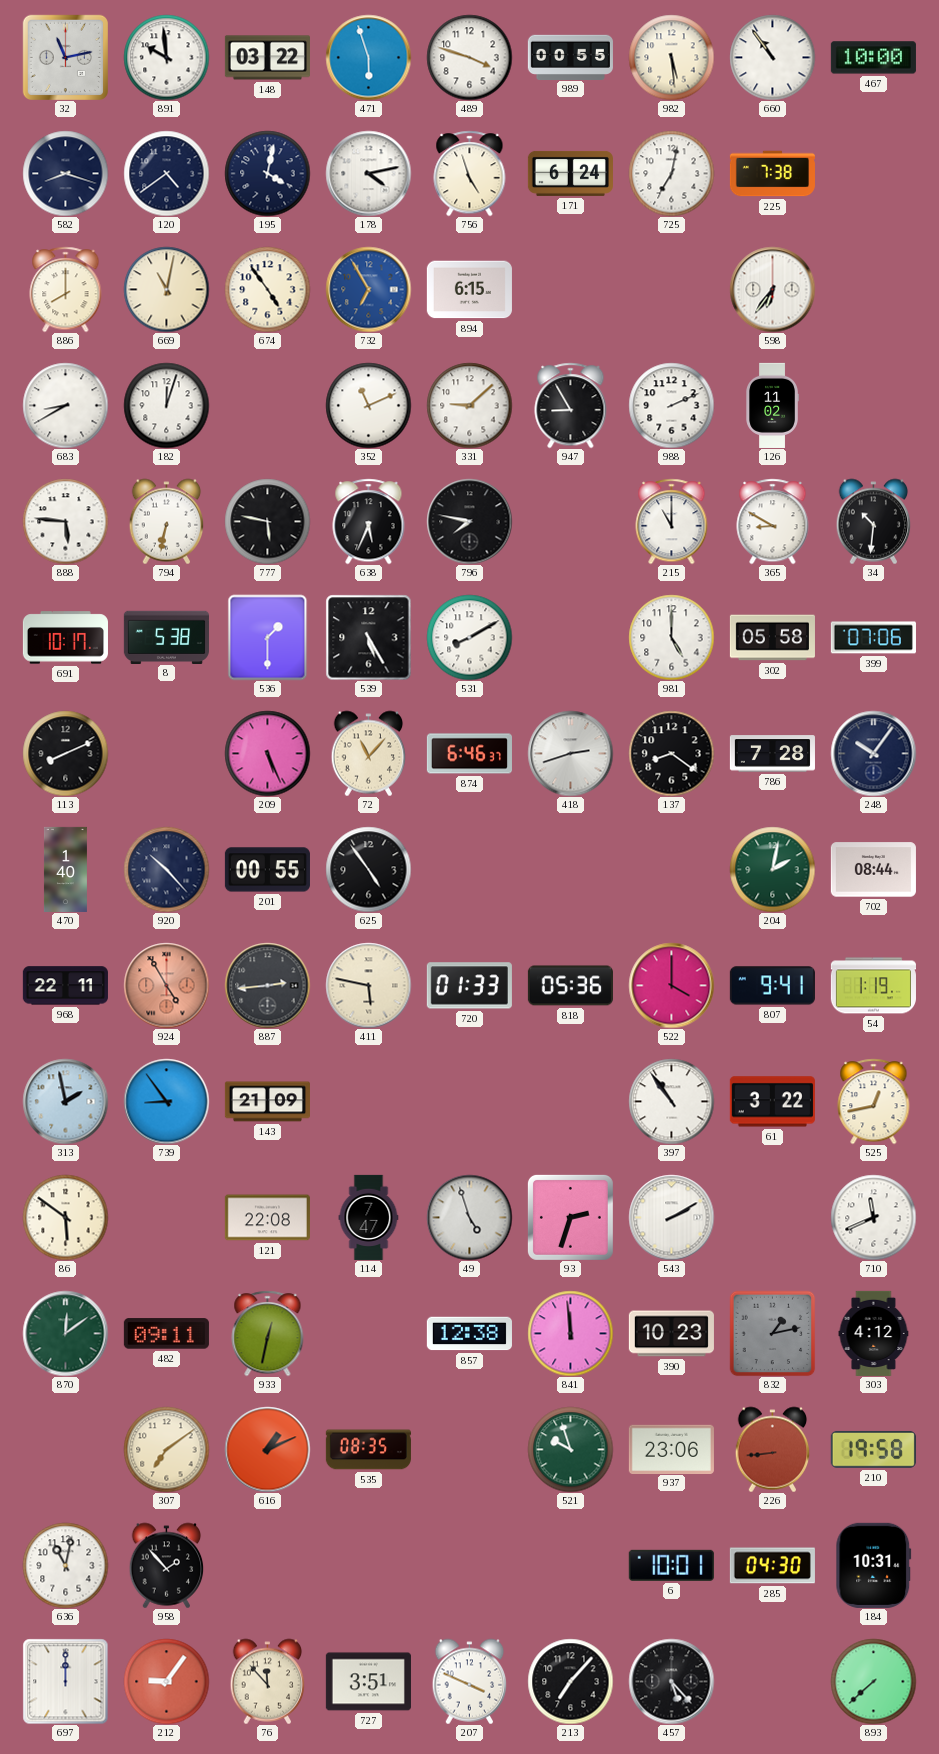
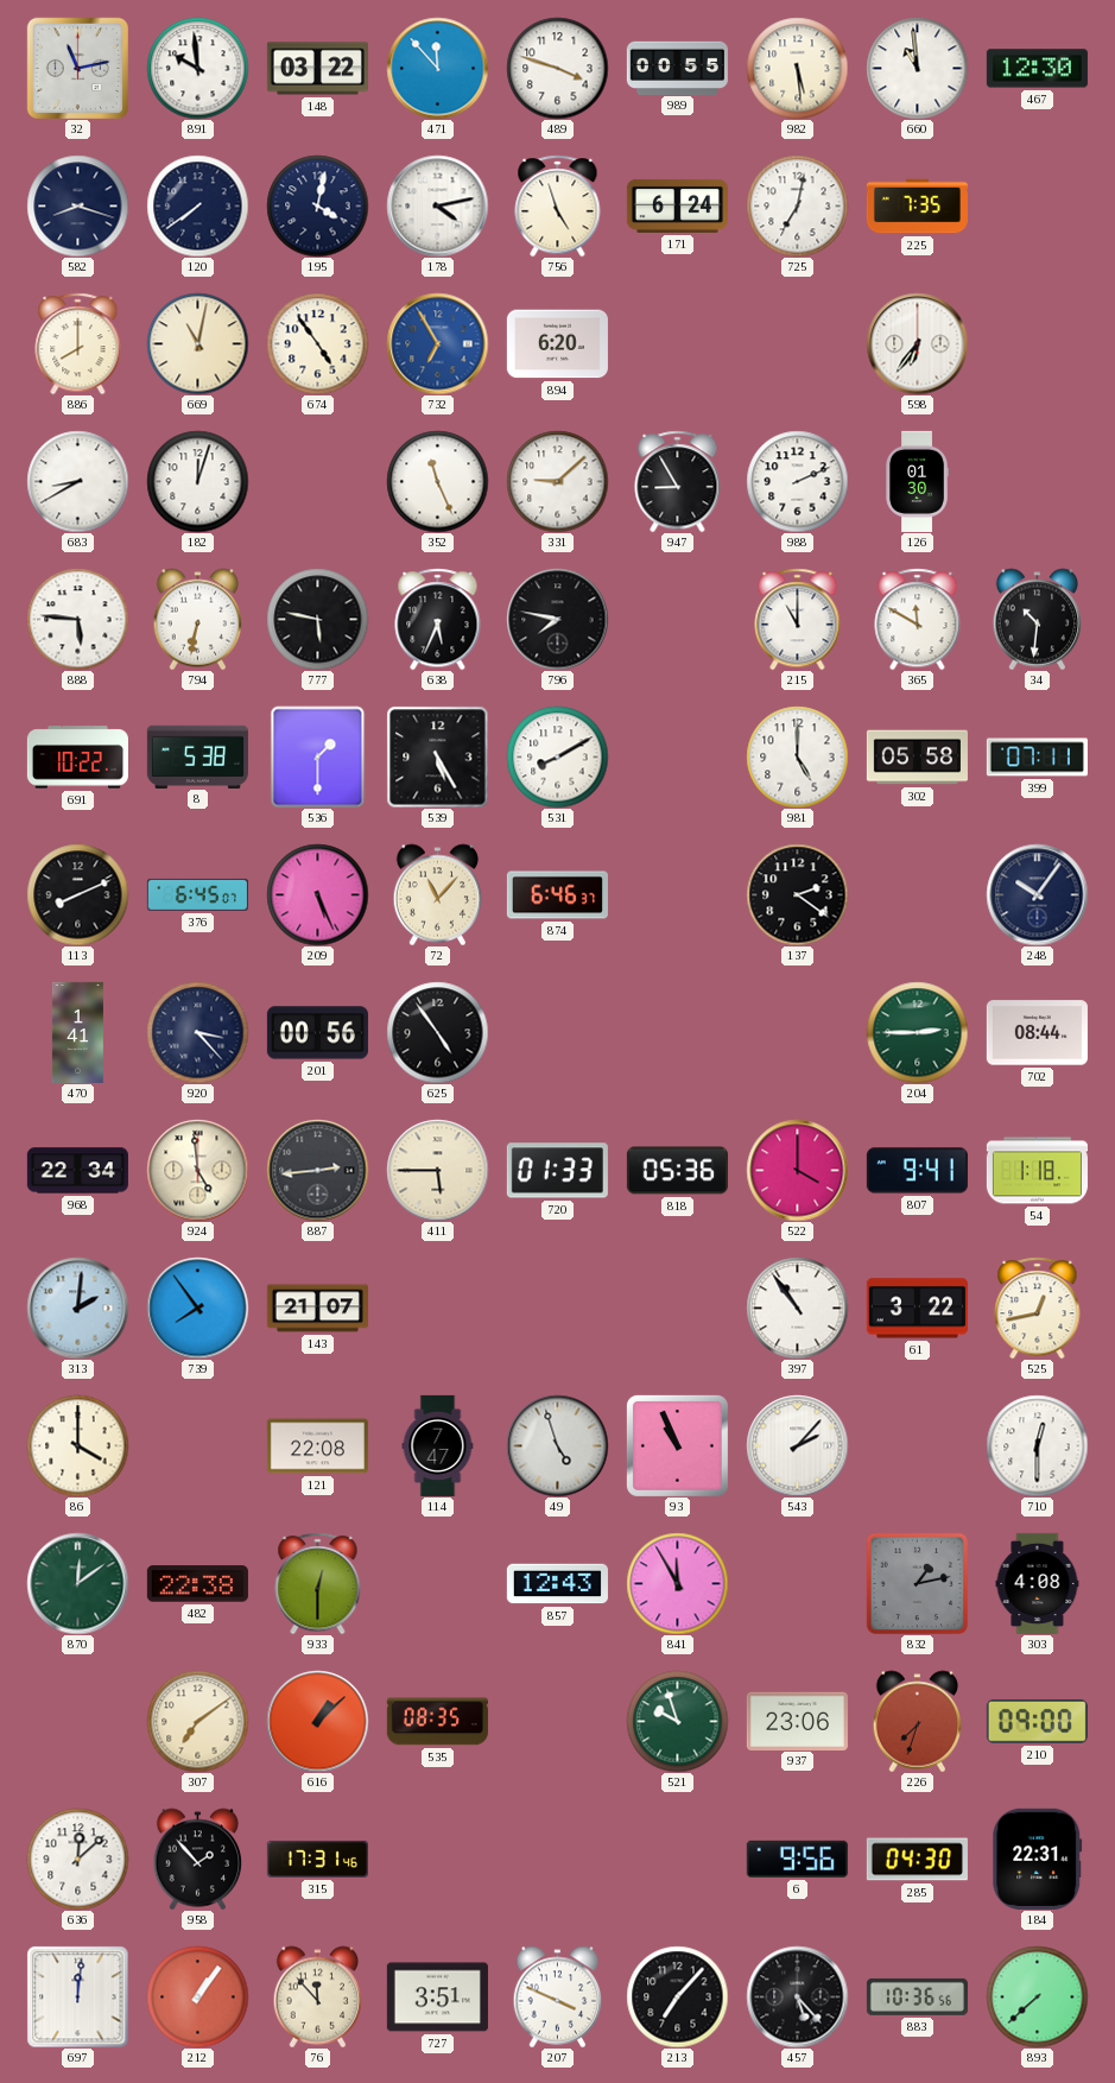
471: 5:57 -> 11:53 (437, 68)
660: 10:54 -> 10:59 (917, 68)
467: 10:00 -> 12:30 (1037, 69)
120: 4:39 -> 7:39 (197, 205)
225: 7:38 -> 7:35 (917, 207)
894: 6:15 -> 6:20 (557, 344)
352: 11:11 -> 11:26 (437, 481)
126: 11:02 -> 01:30 (917, 481)
365: 8:50 -> 11:50 (918, 619)
691: 10:17 -> 10:22 (77, 758)
399: 07:06 -> 07:11 (1037, 758)
376: none -> 6:45 (197, 894)
418: 2:42 -> none (570, 753)
137: 8:21 -> 2:21 (797, 894)
786: 7:28 -> none (772, 754)
470: 1:40 -> 1:41 (77, 1032)
920: 10:23 -> 3:23 (197, 1032)
201: 00:55 -> 00:56 (317, 1033)
204: 2:02 -> 2:45 (917, 1032)
968: 22:11 -> 22:34 (77, 1171)
924: 4:55 -> 4:59 (197, 1170)
924 dial: salmon -> cream (197, 1170)
411: 5:47 -> 5:45 (437, 1170)
54: 1:19 -> 1:18 (1037, 1171)
313: 1:58 -> 2:01 (77, 1308)
739: 8:54 -> 7:54 (197, 1308)
143: 21:09 -> 21:07 (317, 1309)
86: 5:51 -> 4:00 (77, 1445)
93: 2:33 -> 10:56 (677, 1445)
543: 2:10 -> 2:07 (797, 1445)
710: 11:41 -> 12:30 (1037, 1445)
482: 09:11 -> 22:38 (197, 1584)
933: 12:32 -> 12:30 (318, 1583)
857: 12:38 -> 12:43 (557, 1584)
841: 11:59 -> 11:55 (677, 1583)
390: 10:23 -> none (671, 1334)
303: 4:12 -> 4:08 (1038, 1583)
616: 1:11 -> 1:08 (317, 1721)
226: 8:44 -> 7:33 (918, 1721)
210: 19:58 -> 09:00 (1037, 1721)
636: 11:02 -> 12:08 (77, 1859)
315: none -> 17:31 (317, 1859)
6: 10:01 -> 9:56 (797, 1859)
184: 10:31 -> 22:31 (1038, 1859)
697: 12:00 -> 12:01 (77, 1996)
212: 9:06 -> 1:06 (197, 1996)
883: none -> 10:36 (917, 1996)
